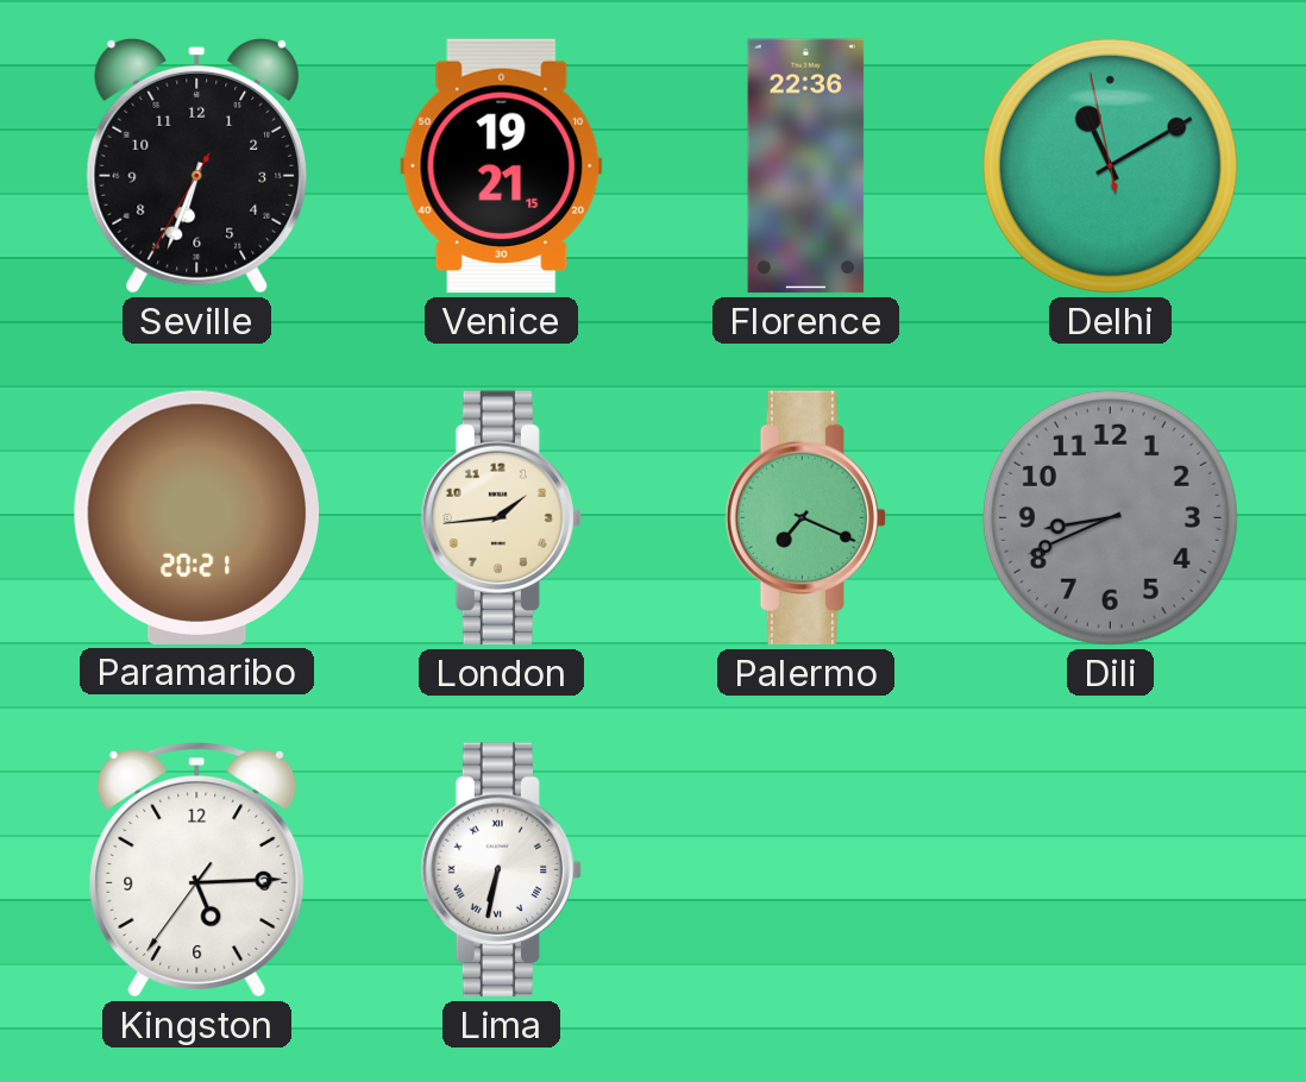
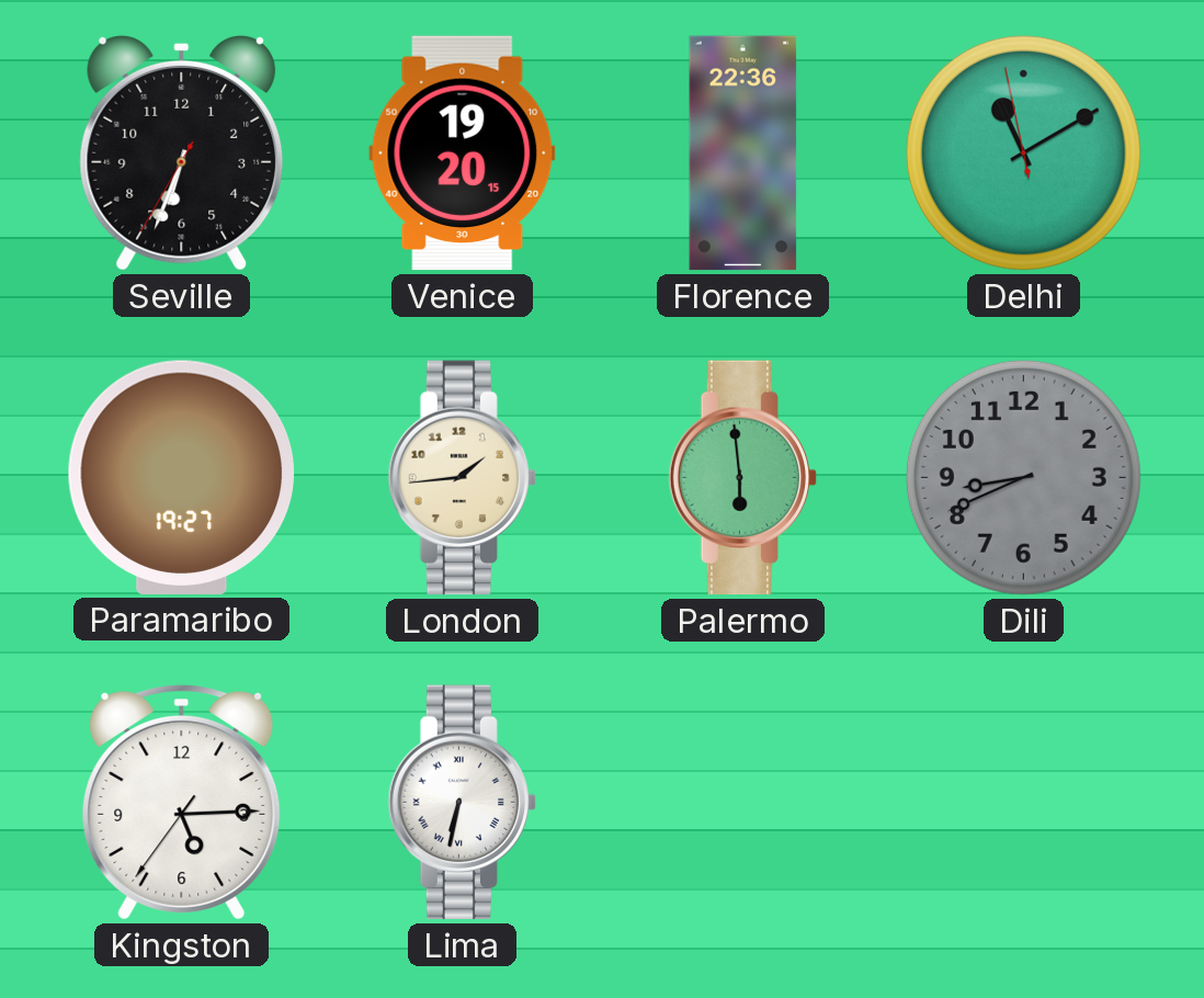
Venice: 19:21 -> 19:20 (463, 154)
Paramaribo: 20:21 -> 19:27 (181, 477)
Palermo: 7:19 -> 5:59 (743, 478)
